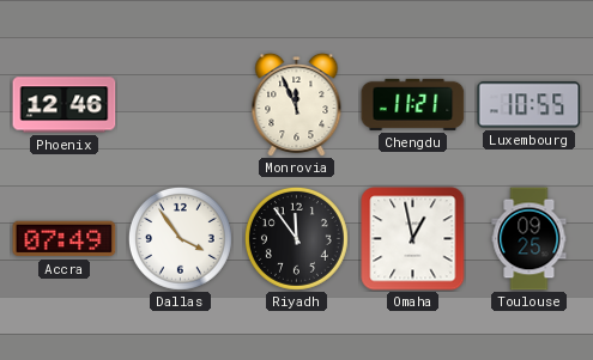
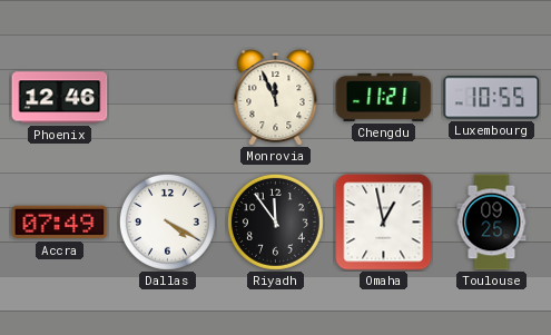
Dallas: 3:54 -> 4:20 (167, 221)
